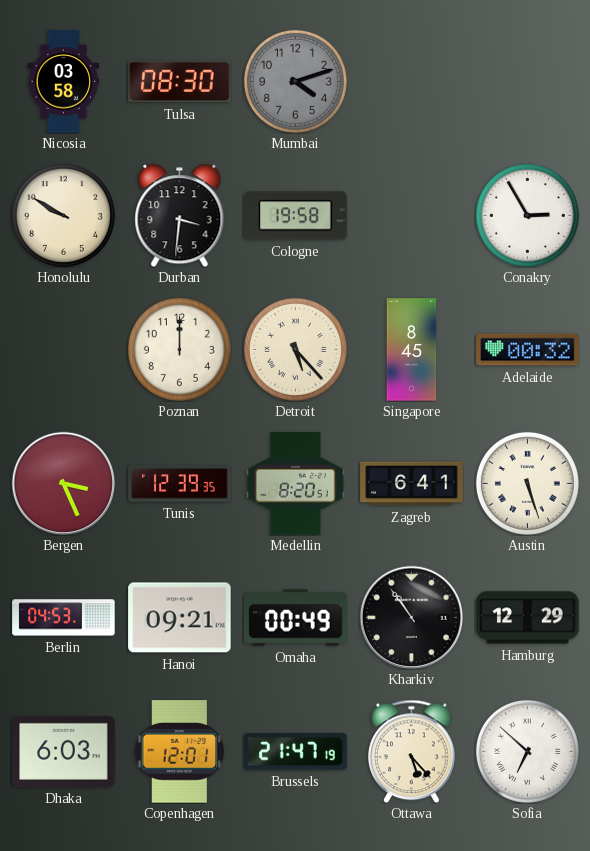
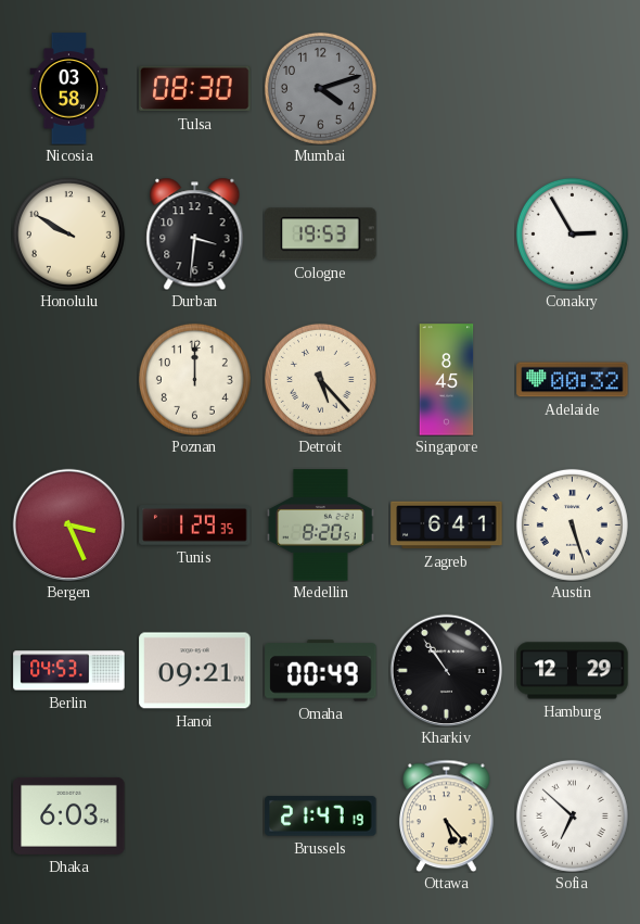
Cologne: 19:58 -> 19:53 (321, 235)
Tunis: 12:39 -> 1:29 (195, 526)
Copenhagen: 12:01 -> none (180, 752)
